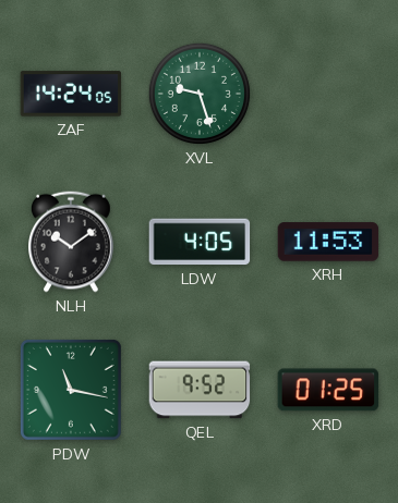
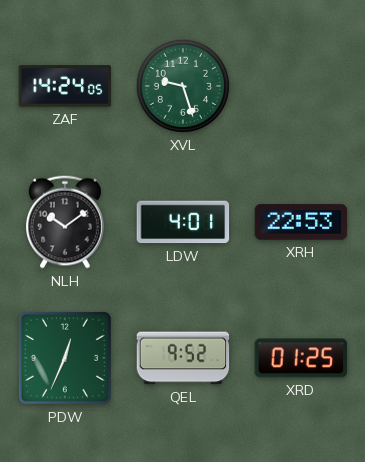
LDW: 4:05 -> 4:01 (183, 222)
XRH: 11:53 -> 22:53 (301, 222)
PDW: 11:17 -> 12:34 (65, 358)
